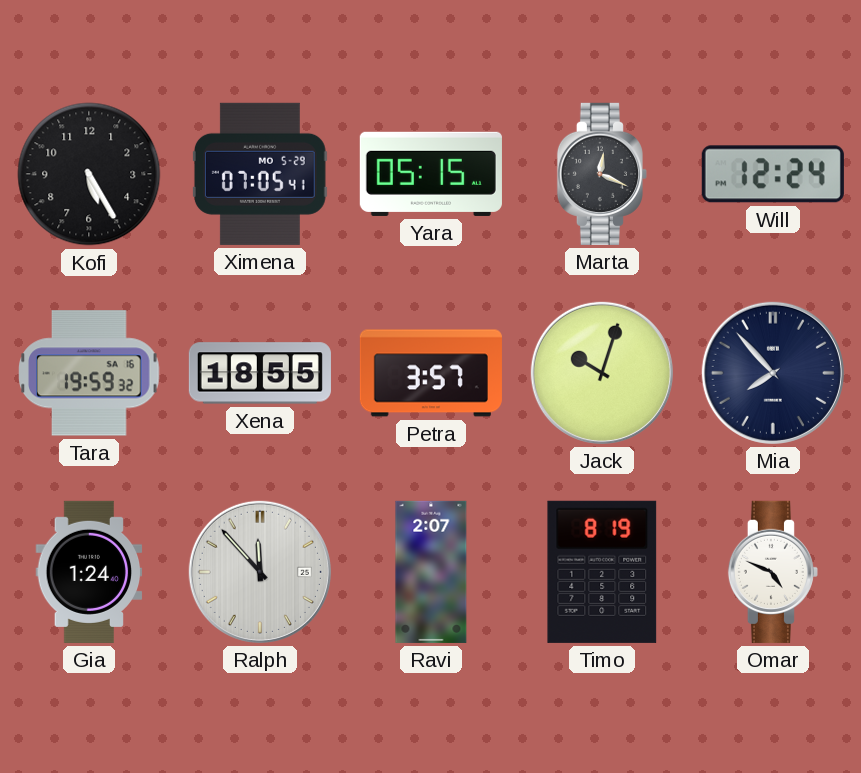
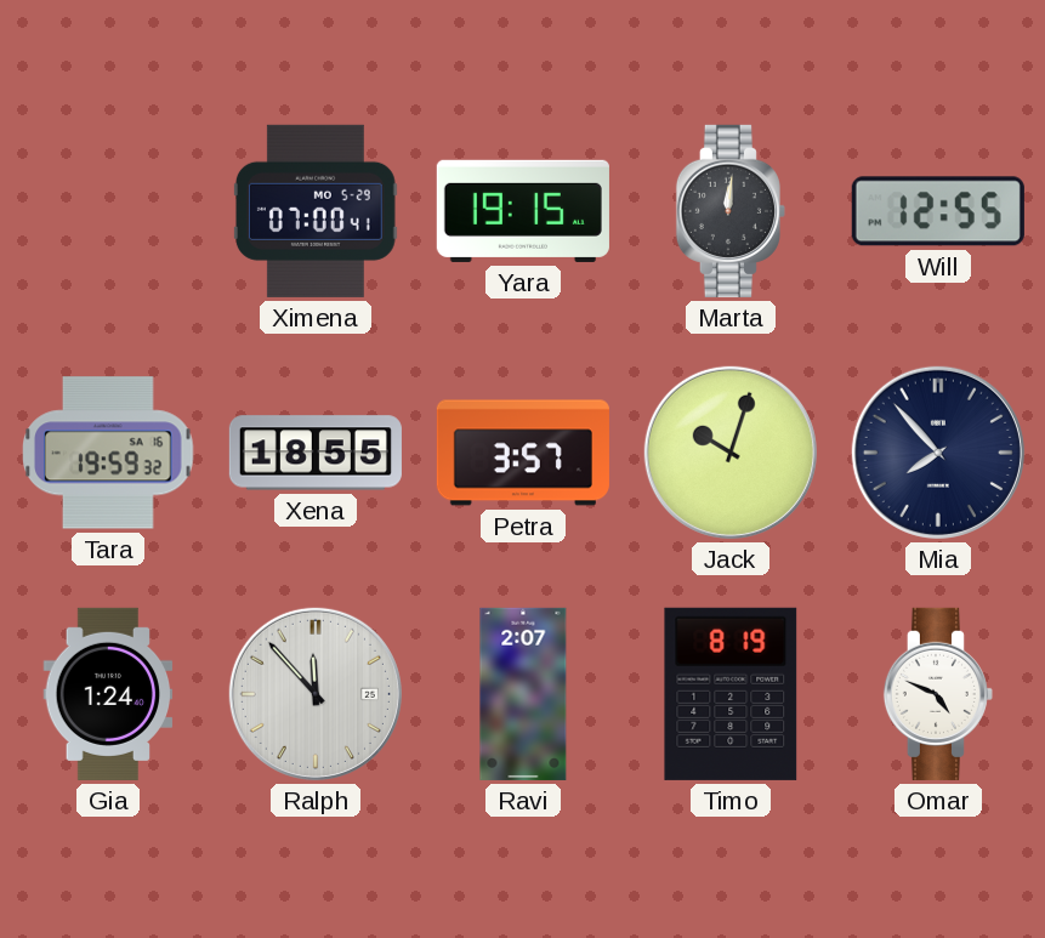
Kofi: 5:25 -> none (89, 174)
Ximena: 07:05 -> 07:00 (316, 211)
Yara: 05:15 -> 19:15 (523, 211)
Marta: 12:19 -> 12:01 (731, 211)
Will: 12:24 -> 12:55 (938, 211)
